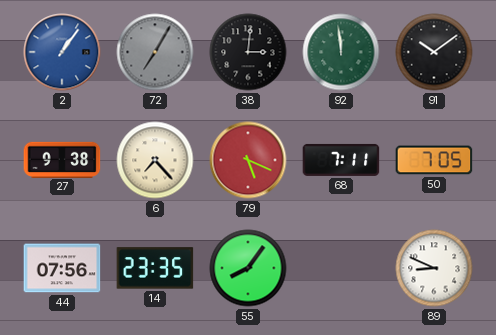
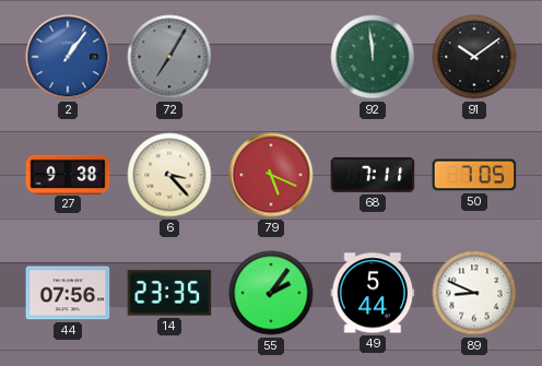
38: 3:01 -> none (248, 52)
6: 7:23 -> 3:23 (169, 175)
55: 8:06 -> 2:06 (271, 293)
49: none -> 5:44 (373, 293)
